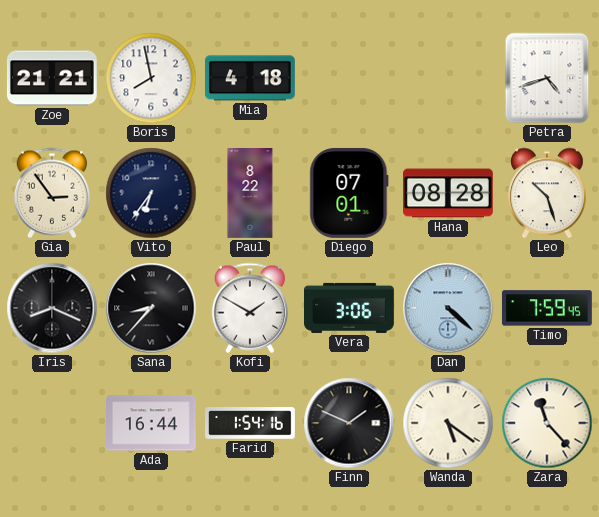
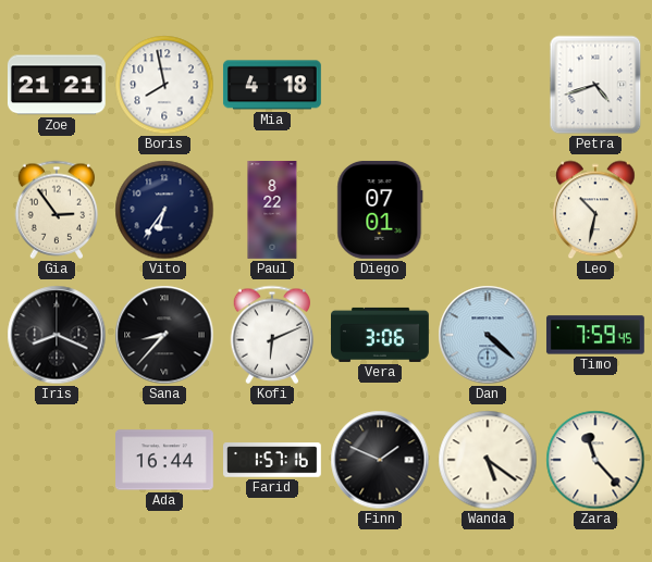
Hana: 08:28 -> none (449, 193)
Leo: 10:27 -> 10:32 (596, 210)
Kofi: 1:50 -> 6:11 (272, 335)
Farid: 1:54 -> 1:57 (273, 460)
